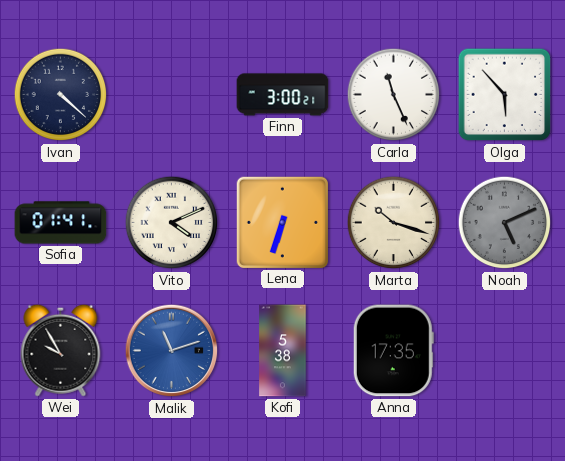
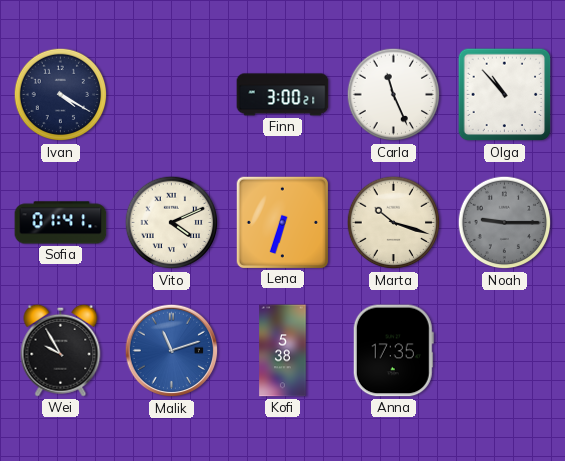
Ivan: 4:22 -> 4:20 (61, 95)
Olga: 5:53 -> 10:53 (505, 95)
Noah: 5:11 -> 9:15 (505, 223)
